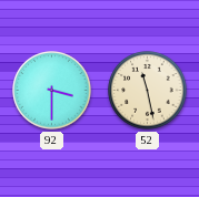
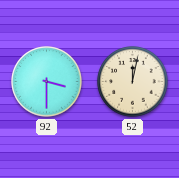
52: 11:28 -> 12:02 (133, 82)
